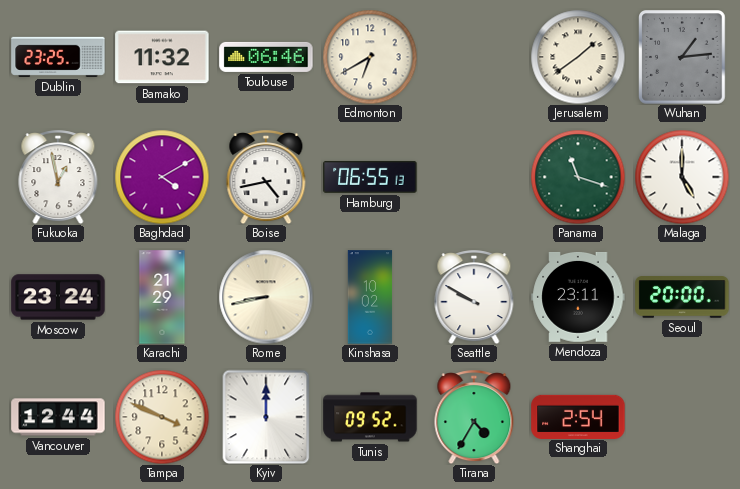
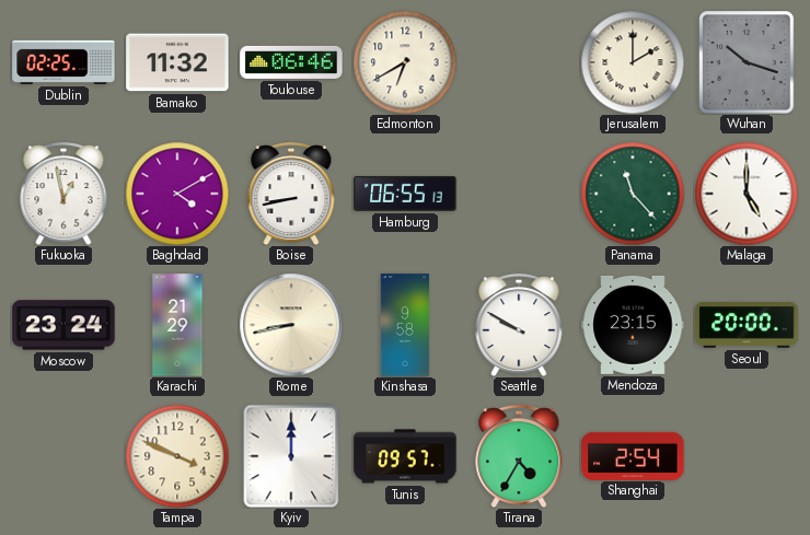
Dublin: 23:25 -> 02:25 (63, 62)
Jerusalem: 1:39 -> 2:00 (633, 62)
Wuhan: 1:14 -> 10:18 (747, 62)
Boise: 4:43 -> 8:43 (291, 194)
Panama: 11:18 -> 11:23 (633, 194)
Kinshasa: 10:02 -> 9:58 (405, 325)
Mendoza: 23:11 -> 23:15 (633, 325)
Vancouver: 12:44 -> none (58, 417)
Tunis: 09:52 -> 09:57 (405, 456)
